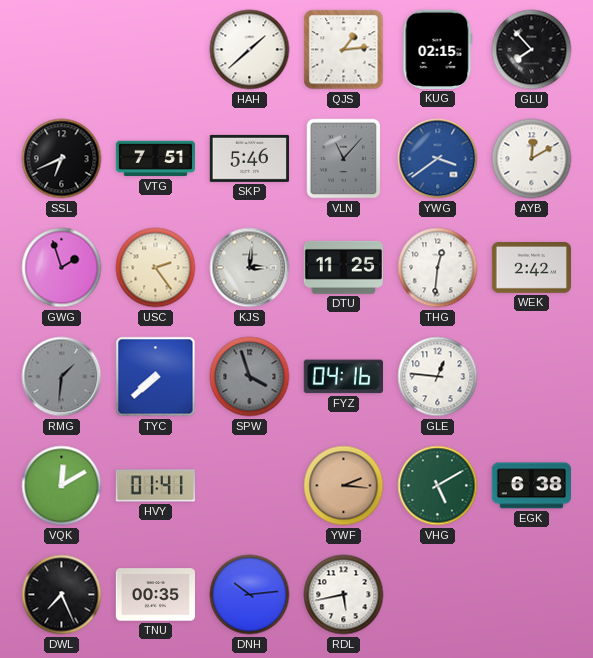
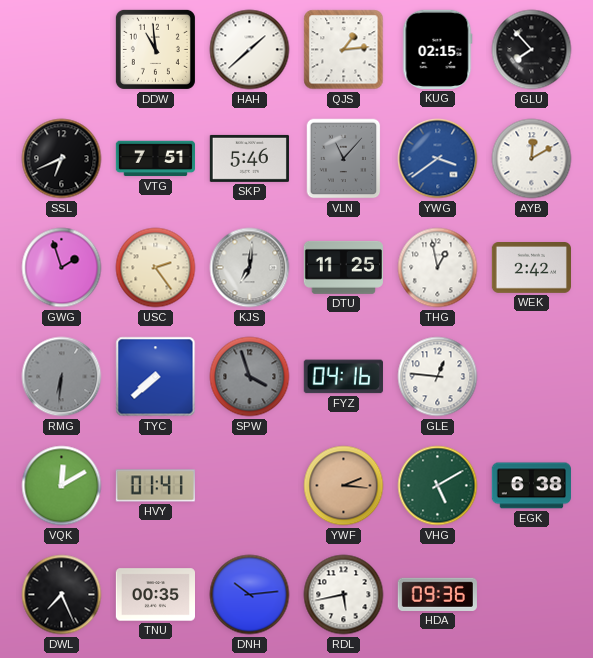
DDW: none -> 10:59 (155, 49)
KJS: 3:01 -> 7:01 (250, 268)
THG: 12:31 -> 12:58 (438, 268)
RMG: 1:31 -> 6:31 (62, 377)
HDA: none -> 09:36 (437, 594)
